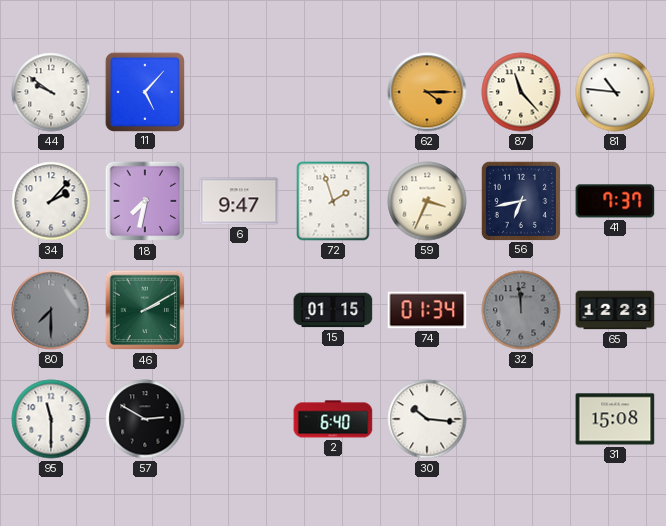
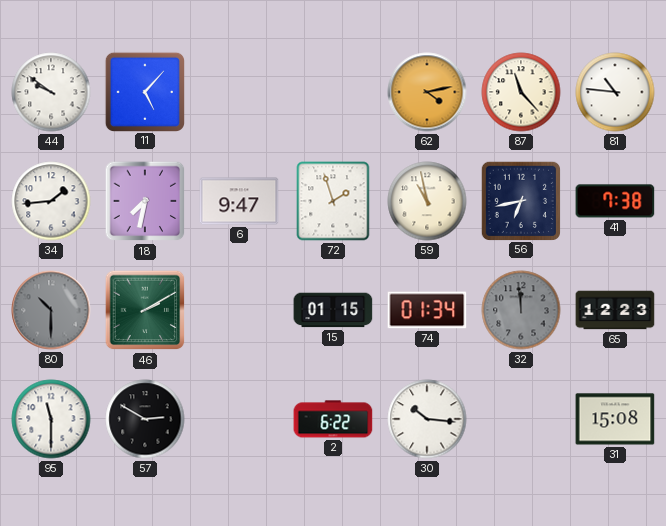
62: 4:15 -> 4:13 (427, 92)
34: 2:07 -> 1:44 (51, 201)
59: 3:34 -> 10:58 (427, 201)
41: 7:37 -> 7:38 (615, 201)
80: 7:30 -> 10:30 (51, 310)
2: 6:40 -> 6:22 (333, 419)
